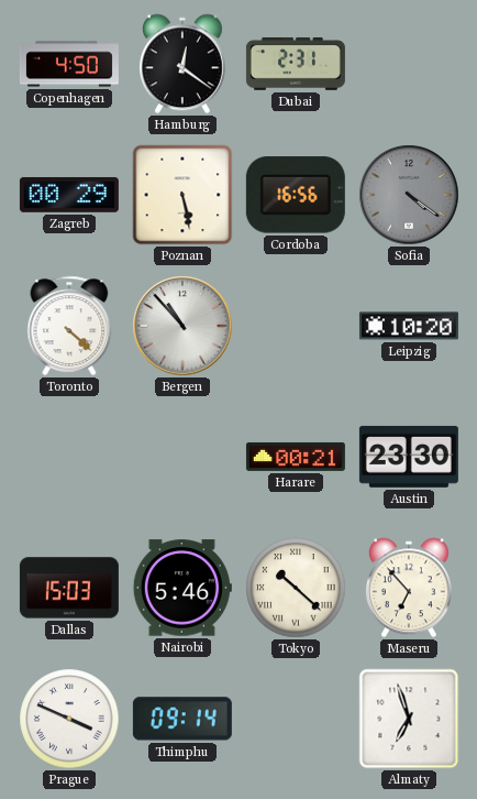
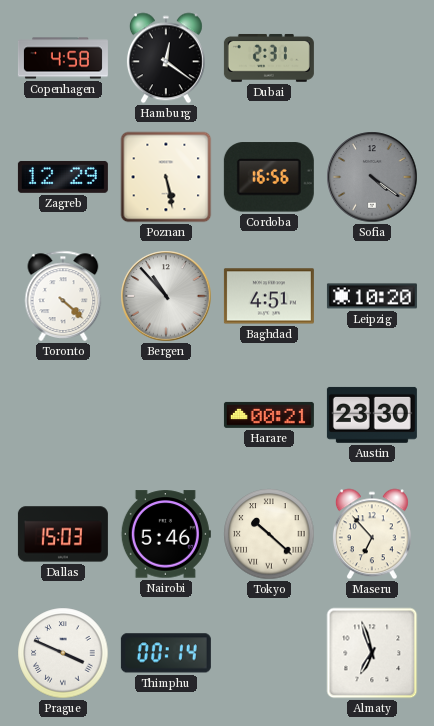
Copenhagen: 4:50 -> 4:58 (63, 58)
Zagreb: 00:29 -> 12:29 (63, 177)
Baghdad: none -> 4:51 (269, 296)
Thimphu: 09:14 -> 00:14 (166, 653)
